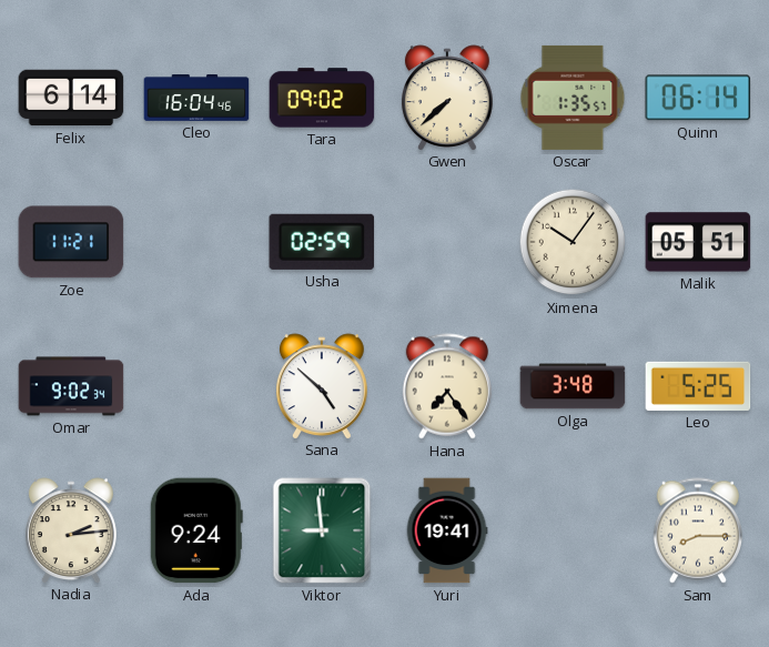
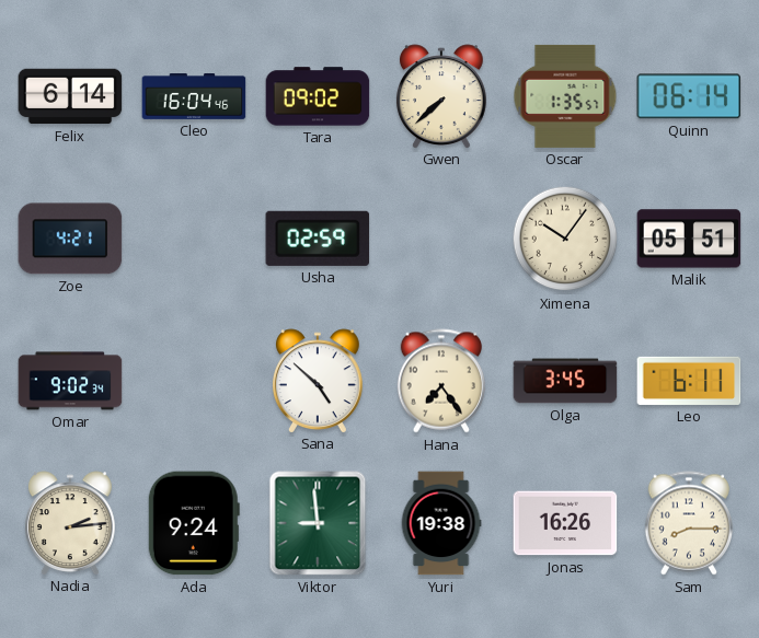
Zoe: 11:21 -> 4:21 (70, 239)
Olga: 3:48 -> 3:45 (565, 381)
Leo: 5:25 -> 6:11 (689, 381)
Yuri: 19:41 -> 19:38 (441, 523)
Jonas: none -> 16:26 (565, 523)
